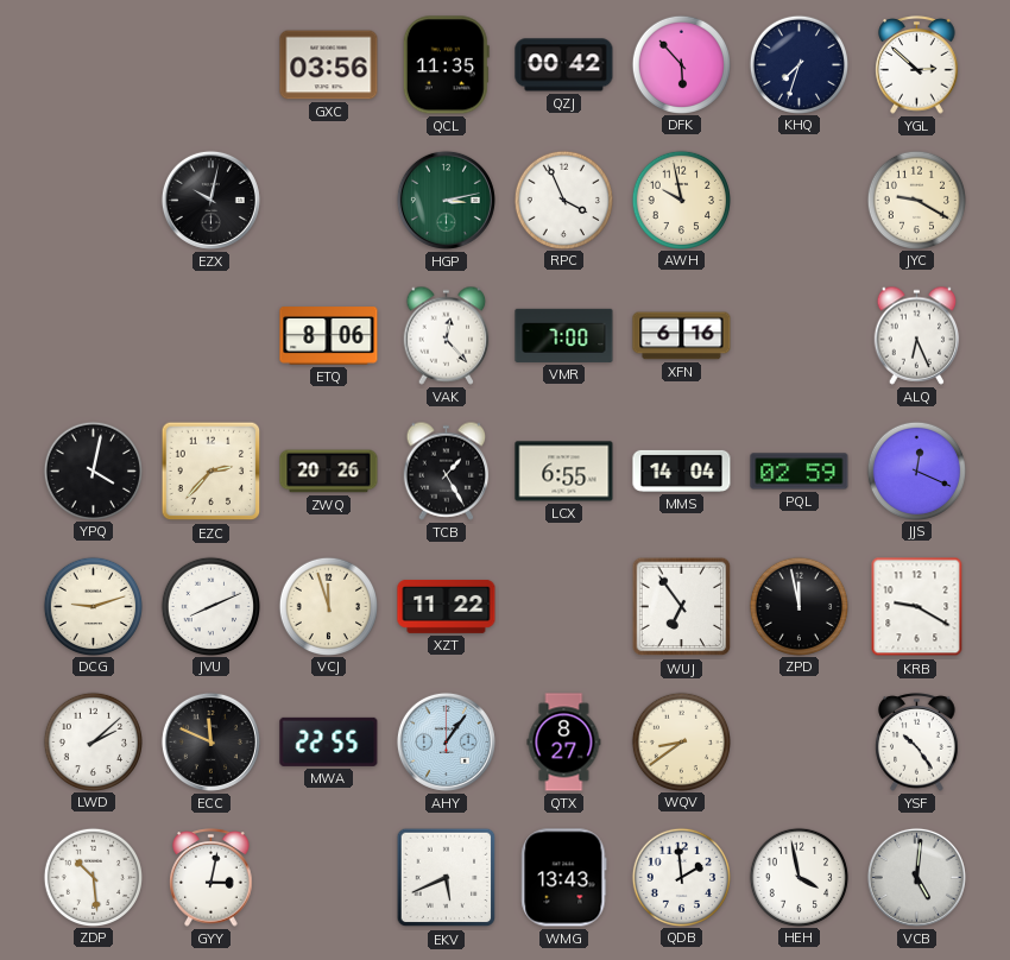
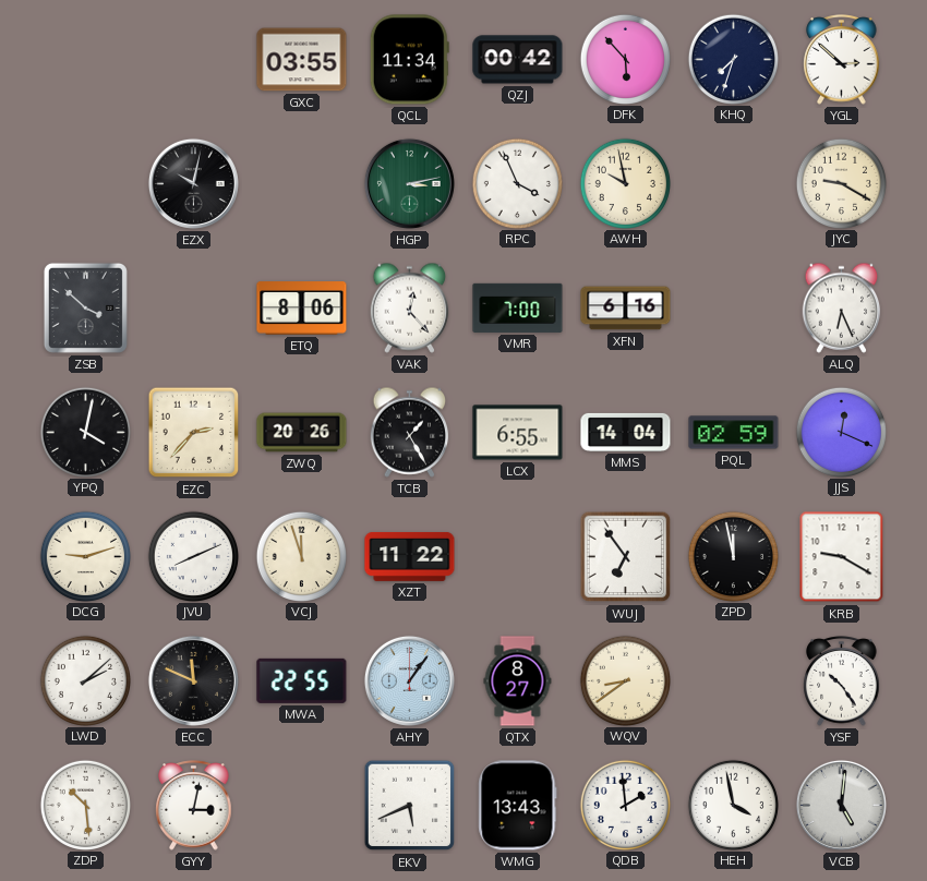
GXC: 03:56 -> 03:55 (302, 60)
QCL: 11:35 -> 11:34 (409, 60)
ZSB: none -> 3:52 (85, 307)
